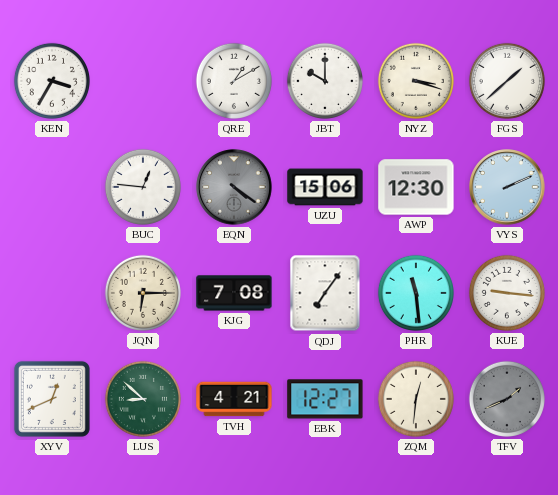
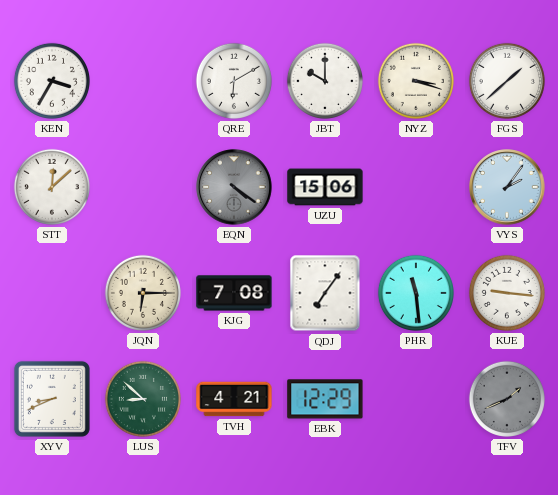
QRE: 1:10 -> 6:10 (234, 81)
STT: none -> 12:08 (52, 187)
BUC: 12:46 -> none (143, 187)
AWP: 12:30 -> none (416, 187)
VYS: 2:11 -> 2:06 (507, 187)
XYV: 12:41 -> 8:41 (52, 399)
EBK: 12:27 -> 12:29 (325, 399)
ZQM: 12:31 -> none (416, 399)
